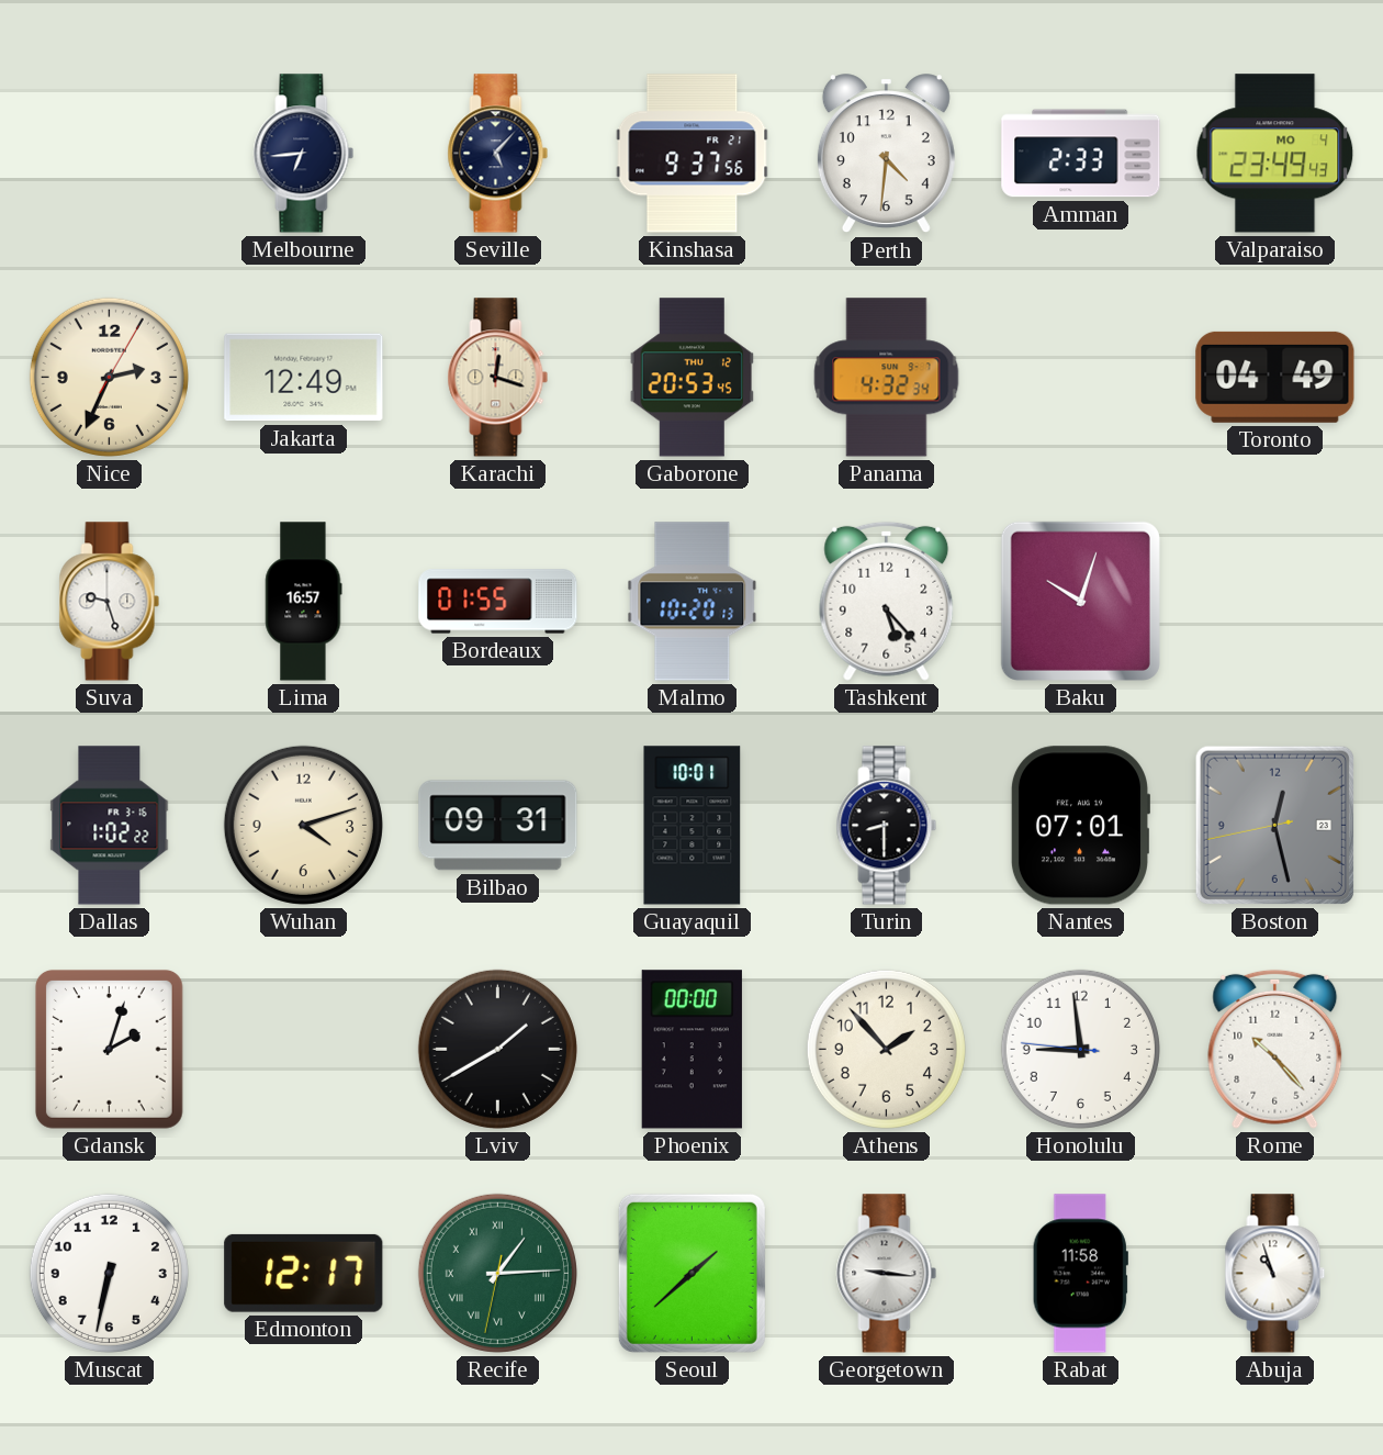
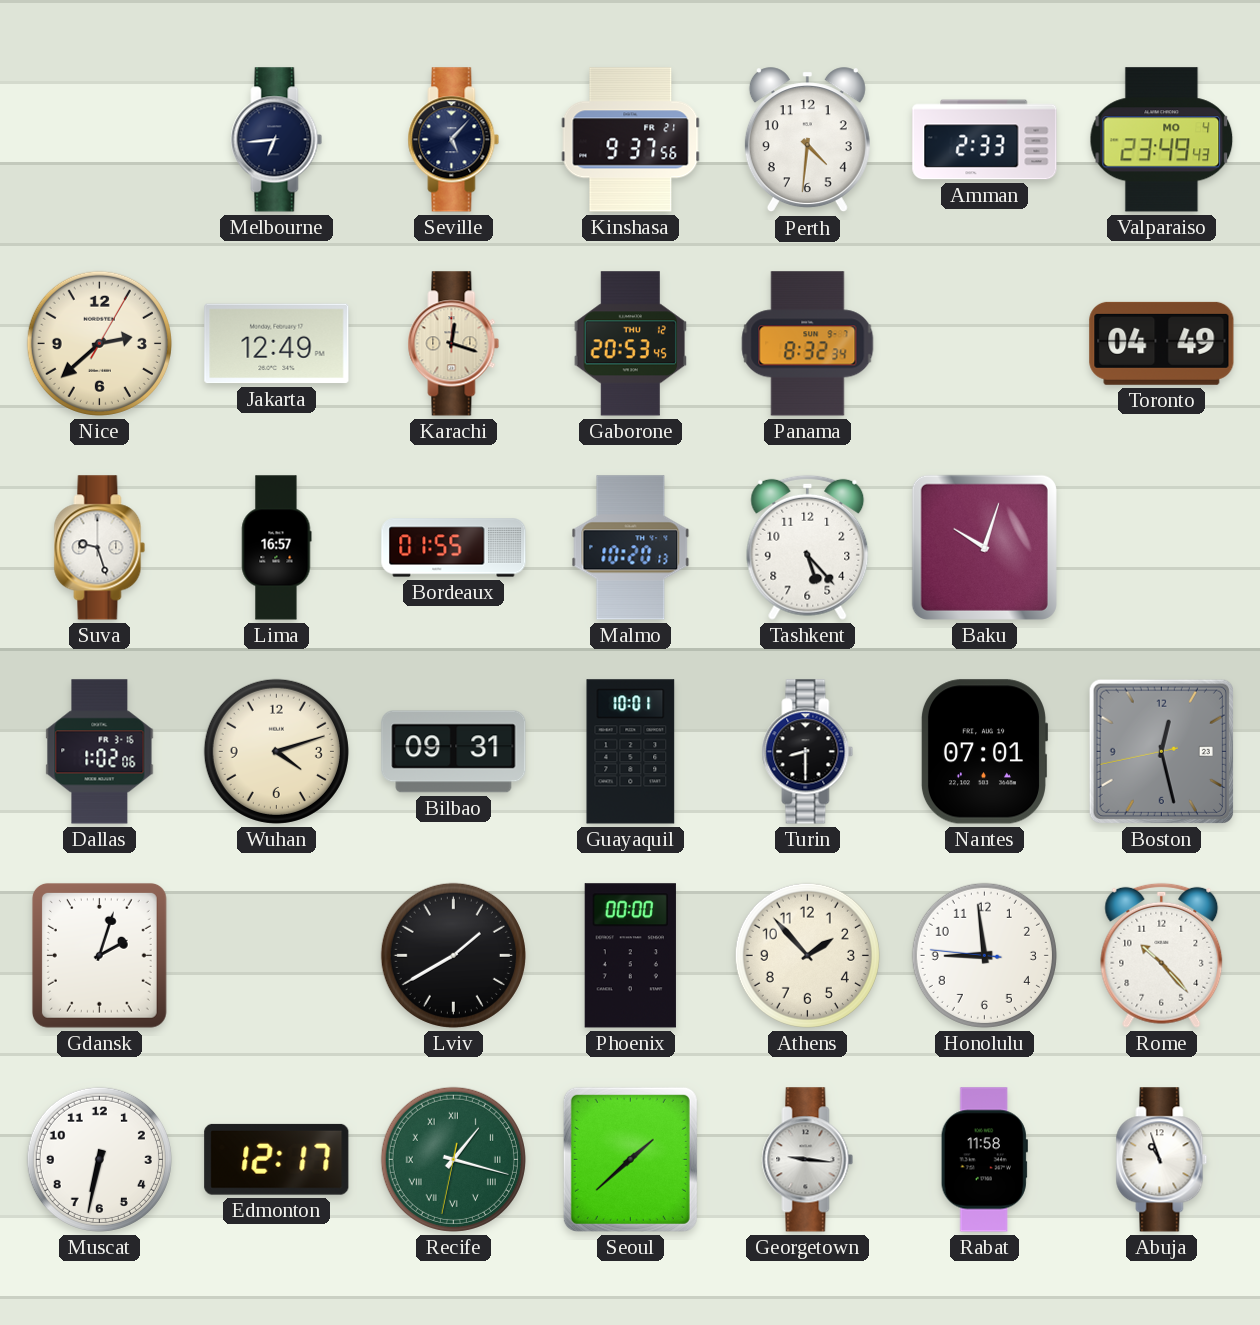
Nice: 2:34 -> 2:38 (99, 343)
Panama: 4:32 -> 8:32 (808, 344)
Dallas: 1:02:22 -> 1:02:06 (100, 752)
Recife: 1:14 -> 1:17 (453, 1159)
